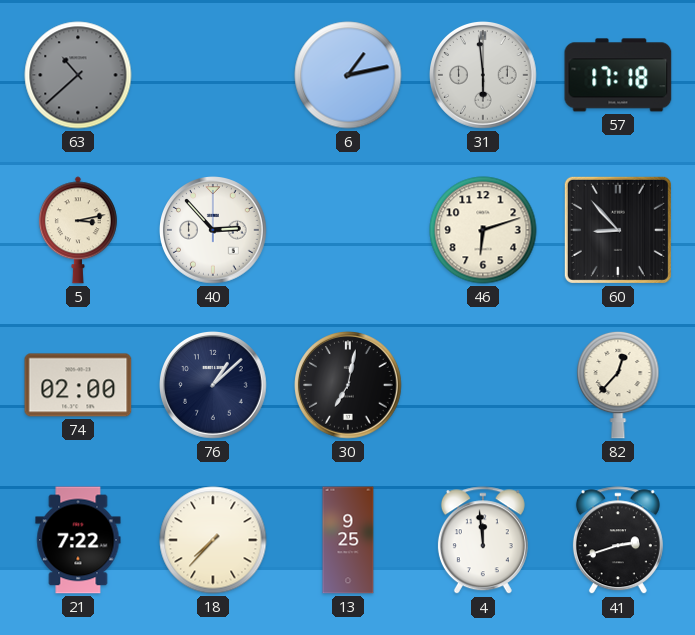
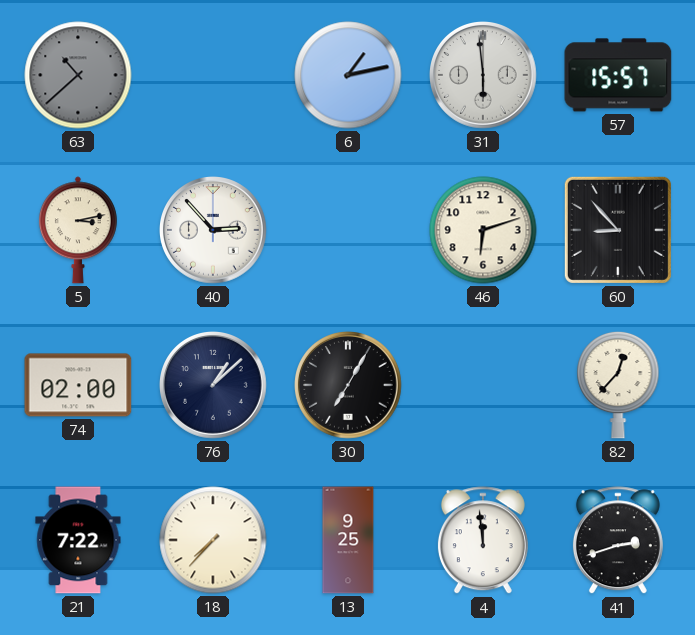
57: 17:18 -> 15:57 (618, 75)
30: 7:02 -> 7:05 (349, 386)
